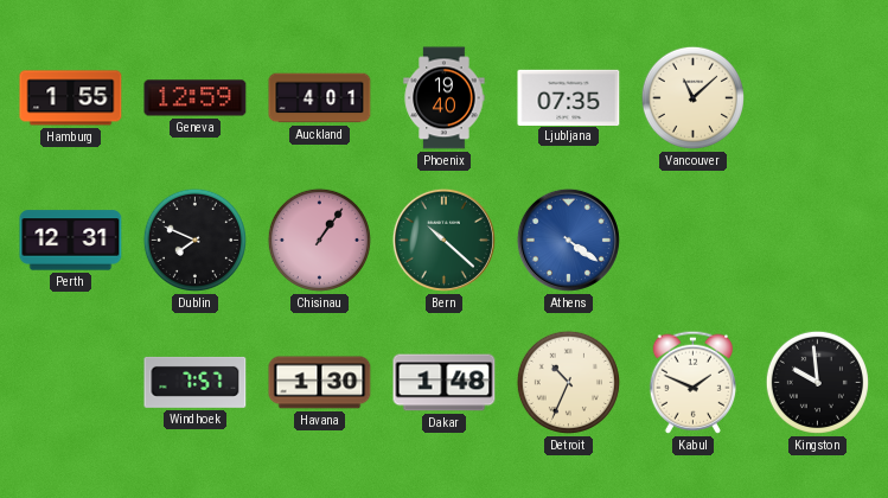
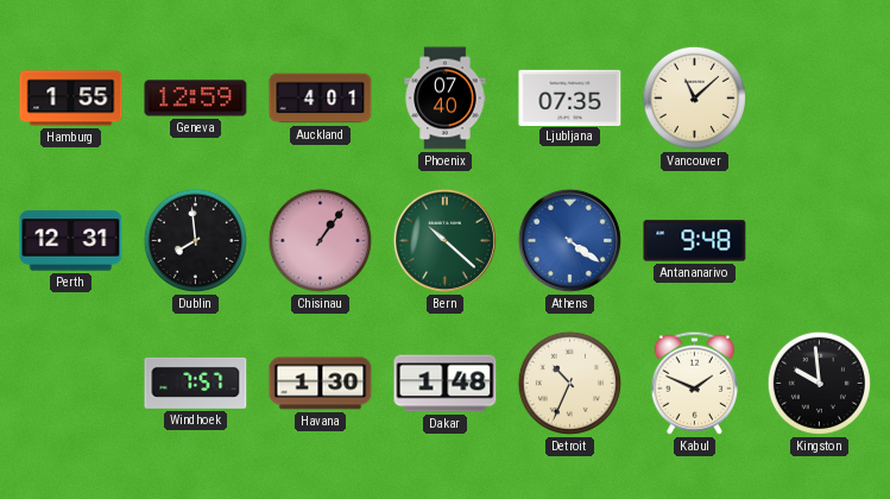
Phoenix: 19:40 -> 07:40 (446, 99)
Dublin: 7:49 -> 7:59 (195, 240)
Antananarivo: none -> 9:48 (695, 241)
